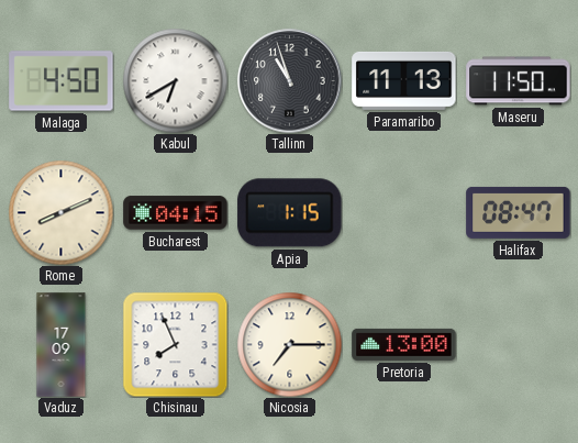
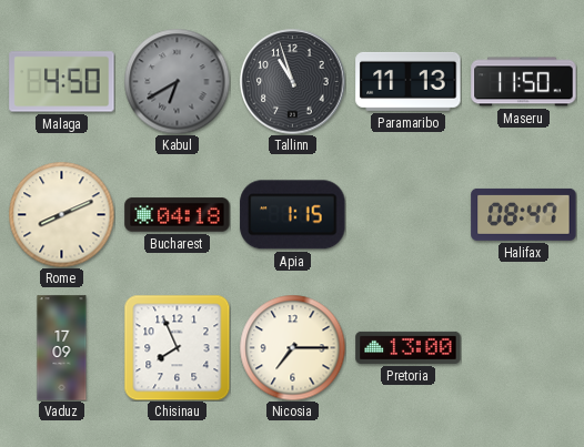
Kabul dial: white -> grey (177, 81)
Bucharest: 04:15 -> 04:18 (178, 215)
